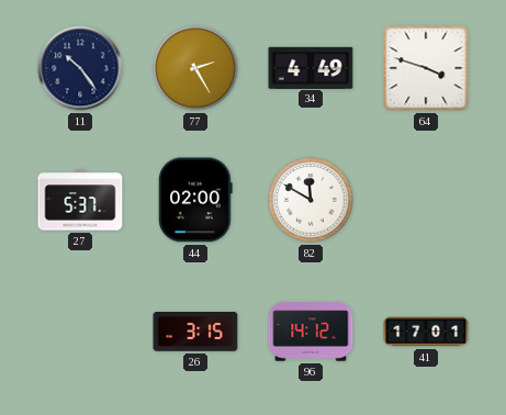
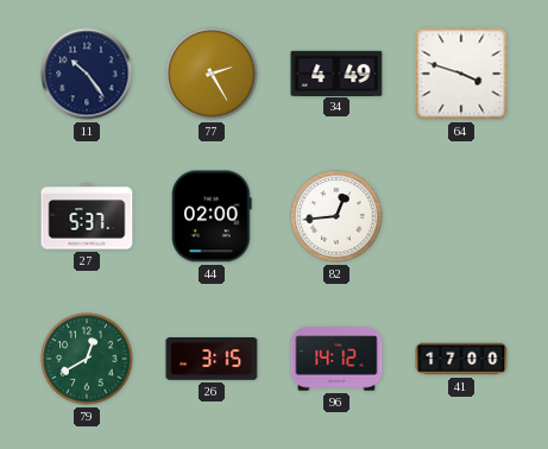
82: 11:50 -> 12:44 (336, 216)
79: none -> 12:40 (87, 359)
41: 17:01 -> 17:00 (461, 359)
